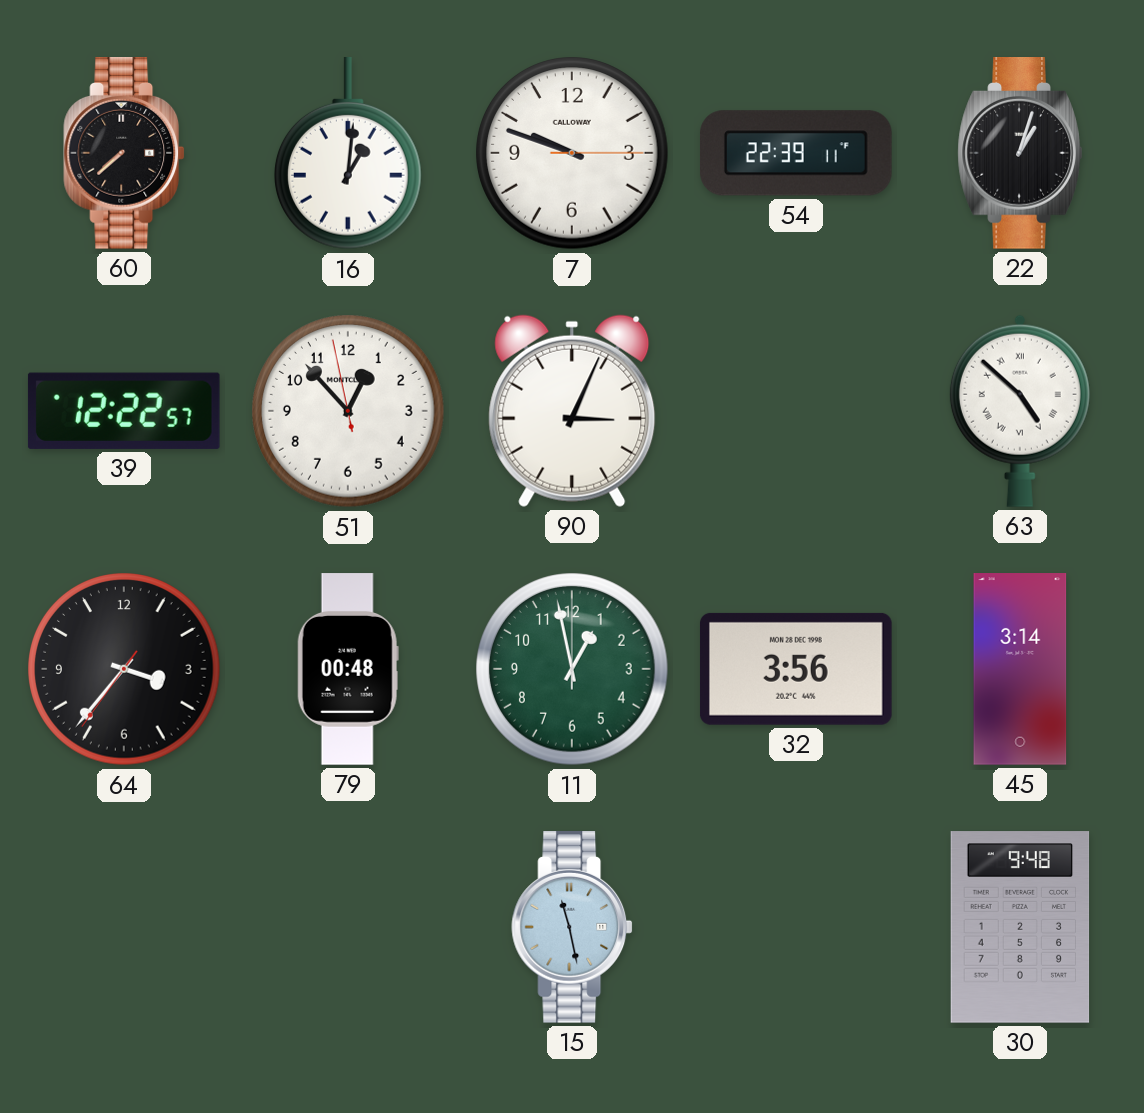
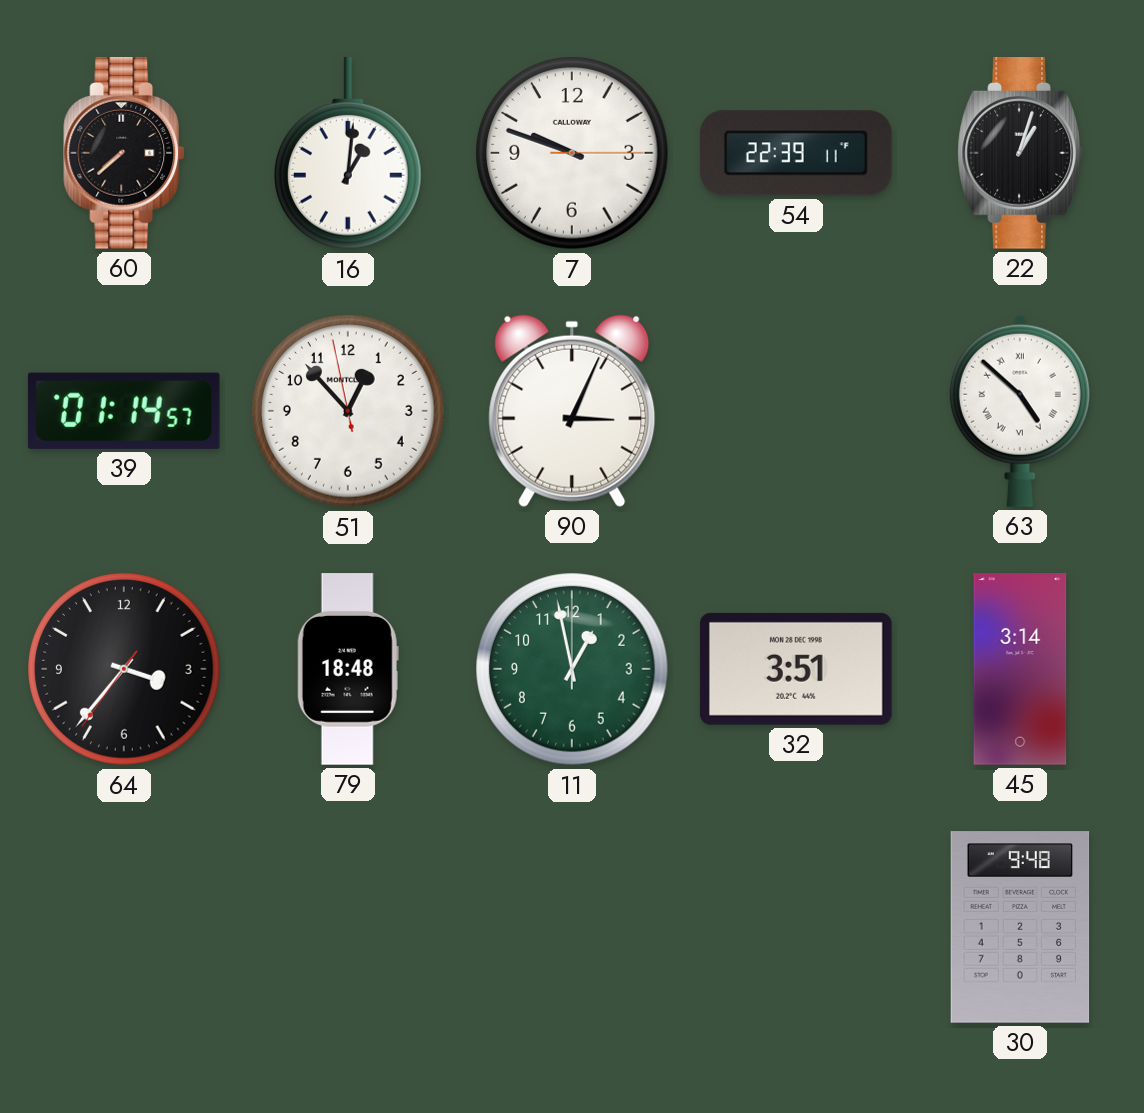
39: 12:22 -> 01:14 (124, 411)
79: 00:48 -> 18:48 (348, 669)
32: 3:56 -> 3:51 (796, 669)
15: 11:28 -> none (572, 928)
